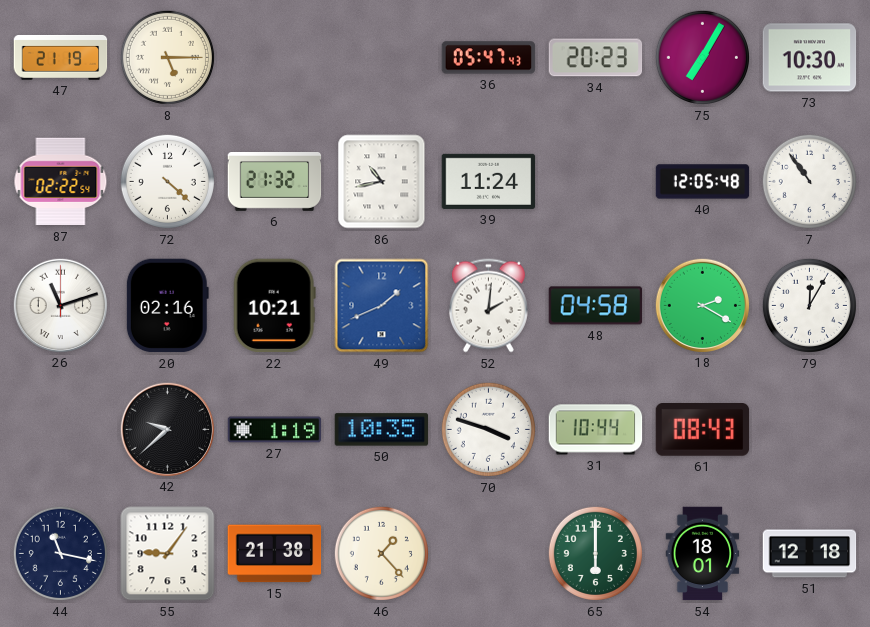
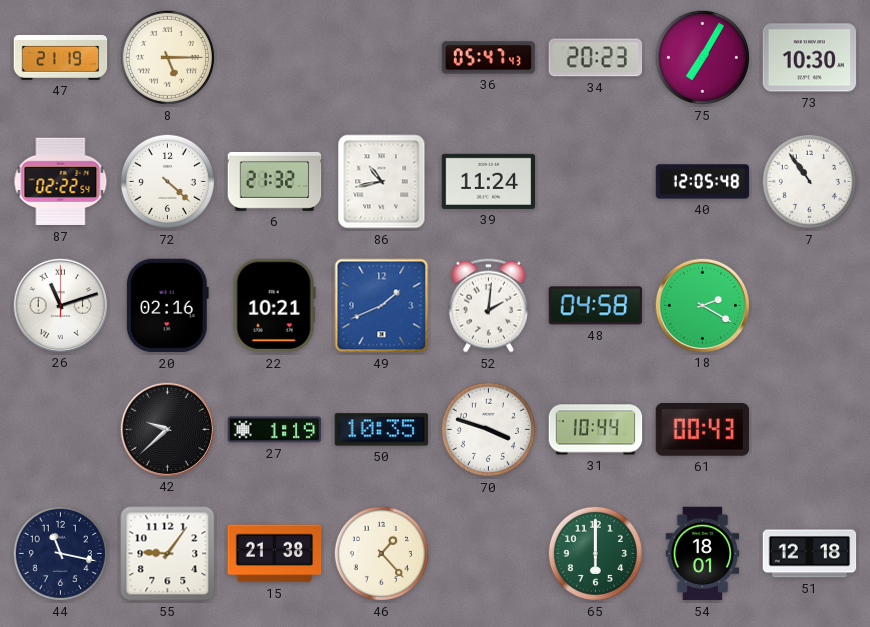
79: 12:05 -> none (809, 305)
61: 08:43 -> 00:43 (703, 430)
